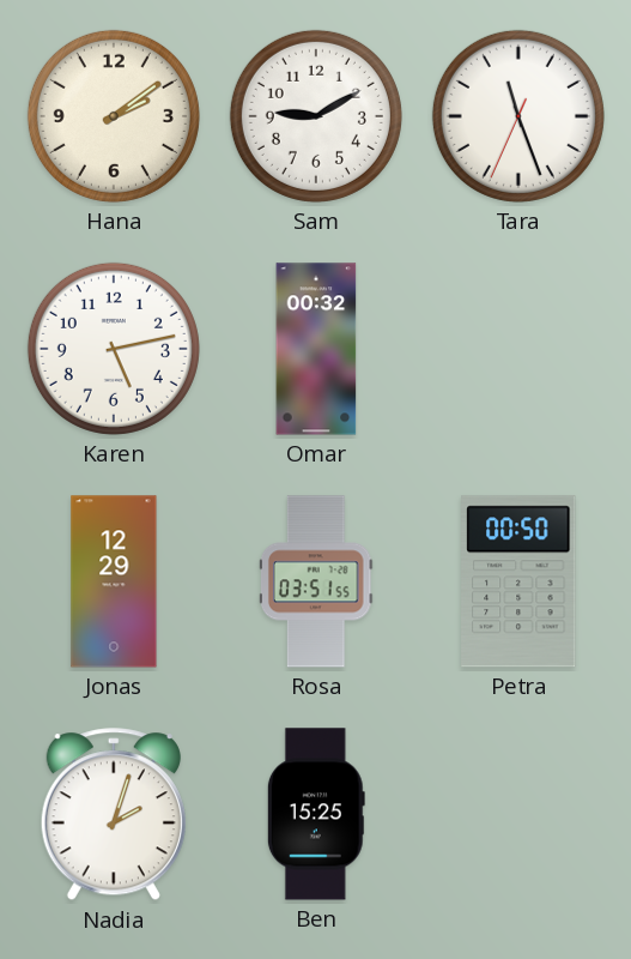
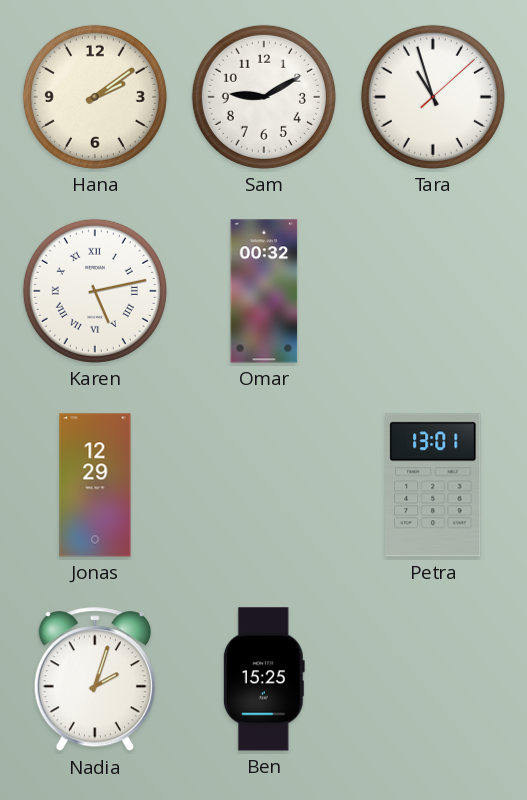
Tara: 11:26 -> 10:57 (433, 97)
Karen numerals: Arabic -> Roman (95, 291)
Rosa: 03:51 -> none (317, 581)
Petra: 00:50 -> 13:01 (433, 485)
